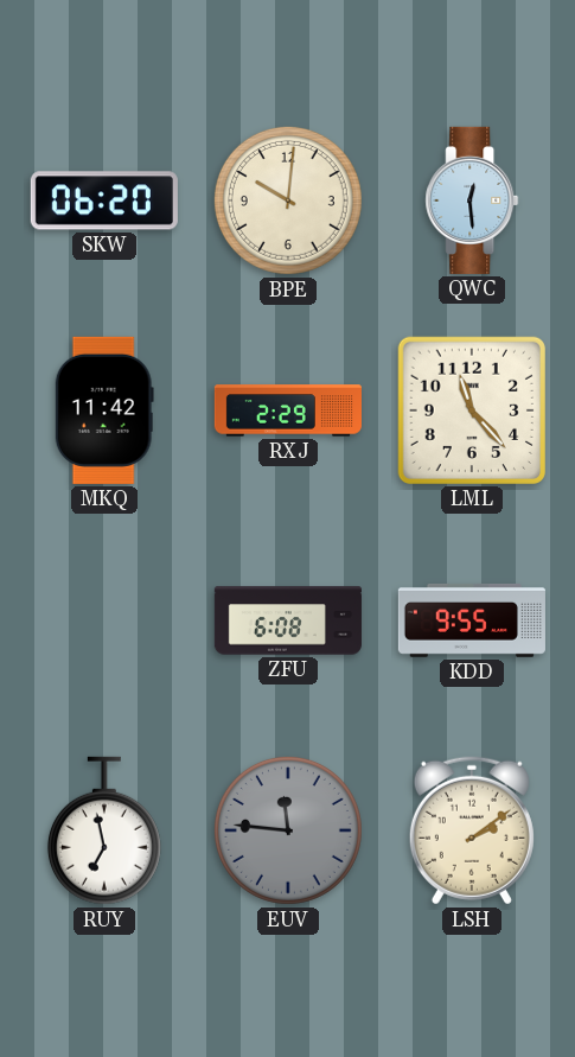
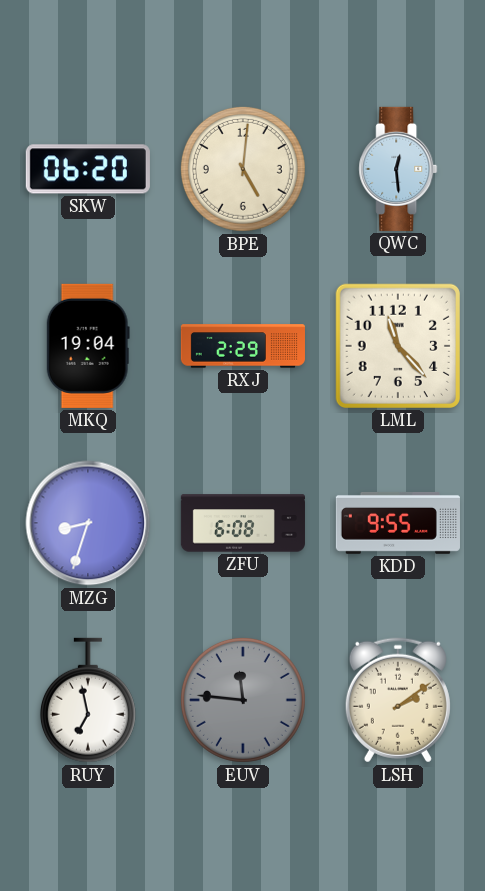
BPE: 10:01 -> 5:01 (243, 169)
MKQ: 11:42 -> 19:04 (88, 346)
MZG: none -> 8:33 (88, 523)
